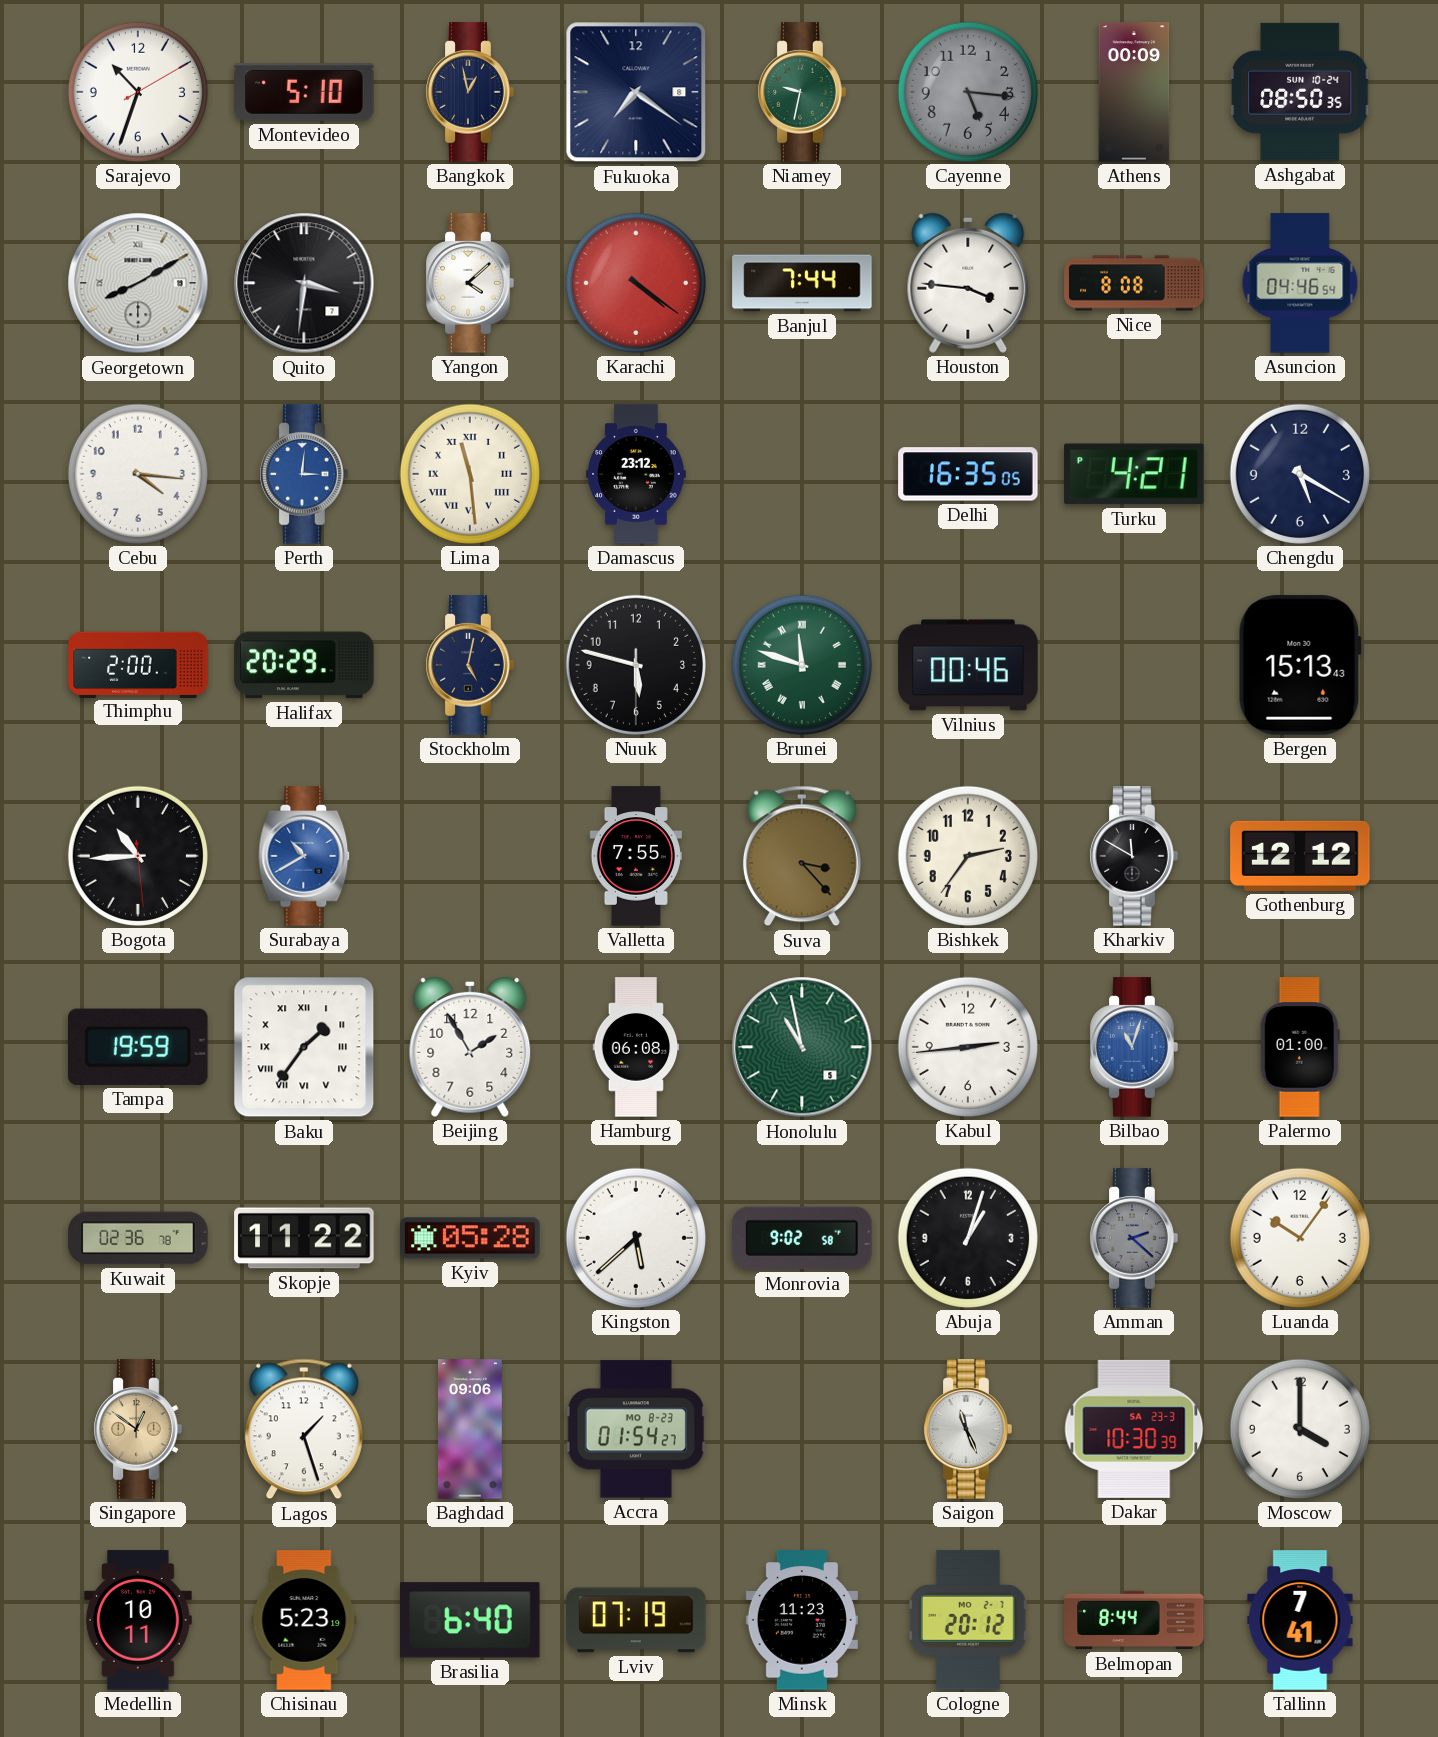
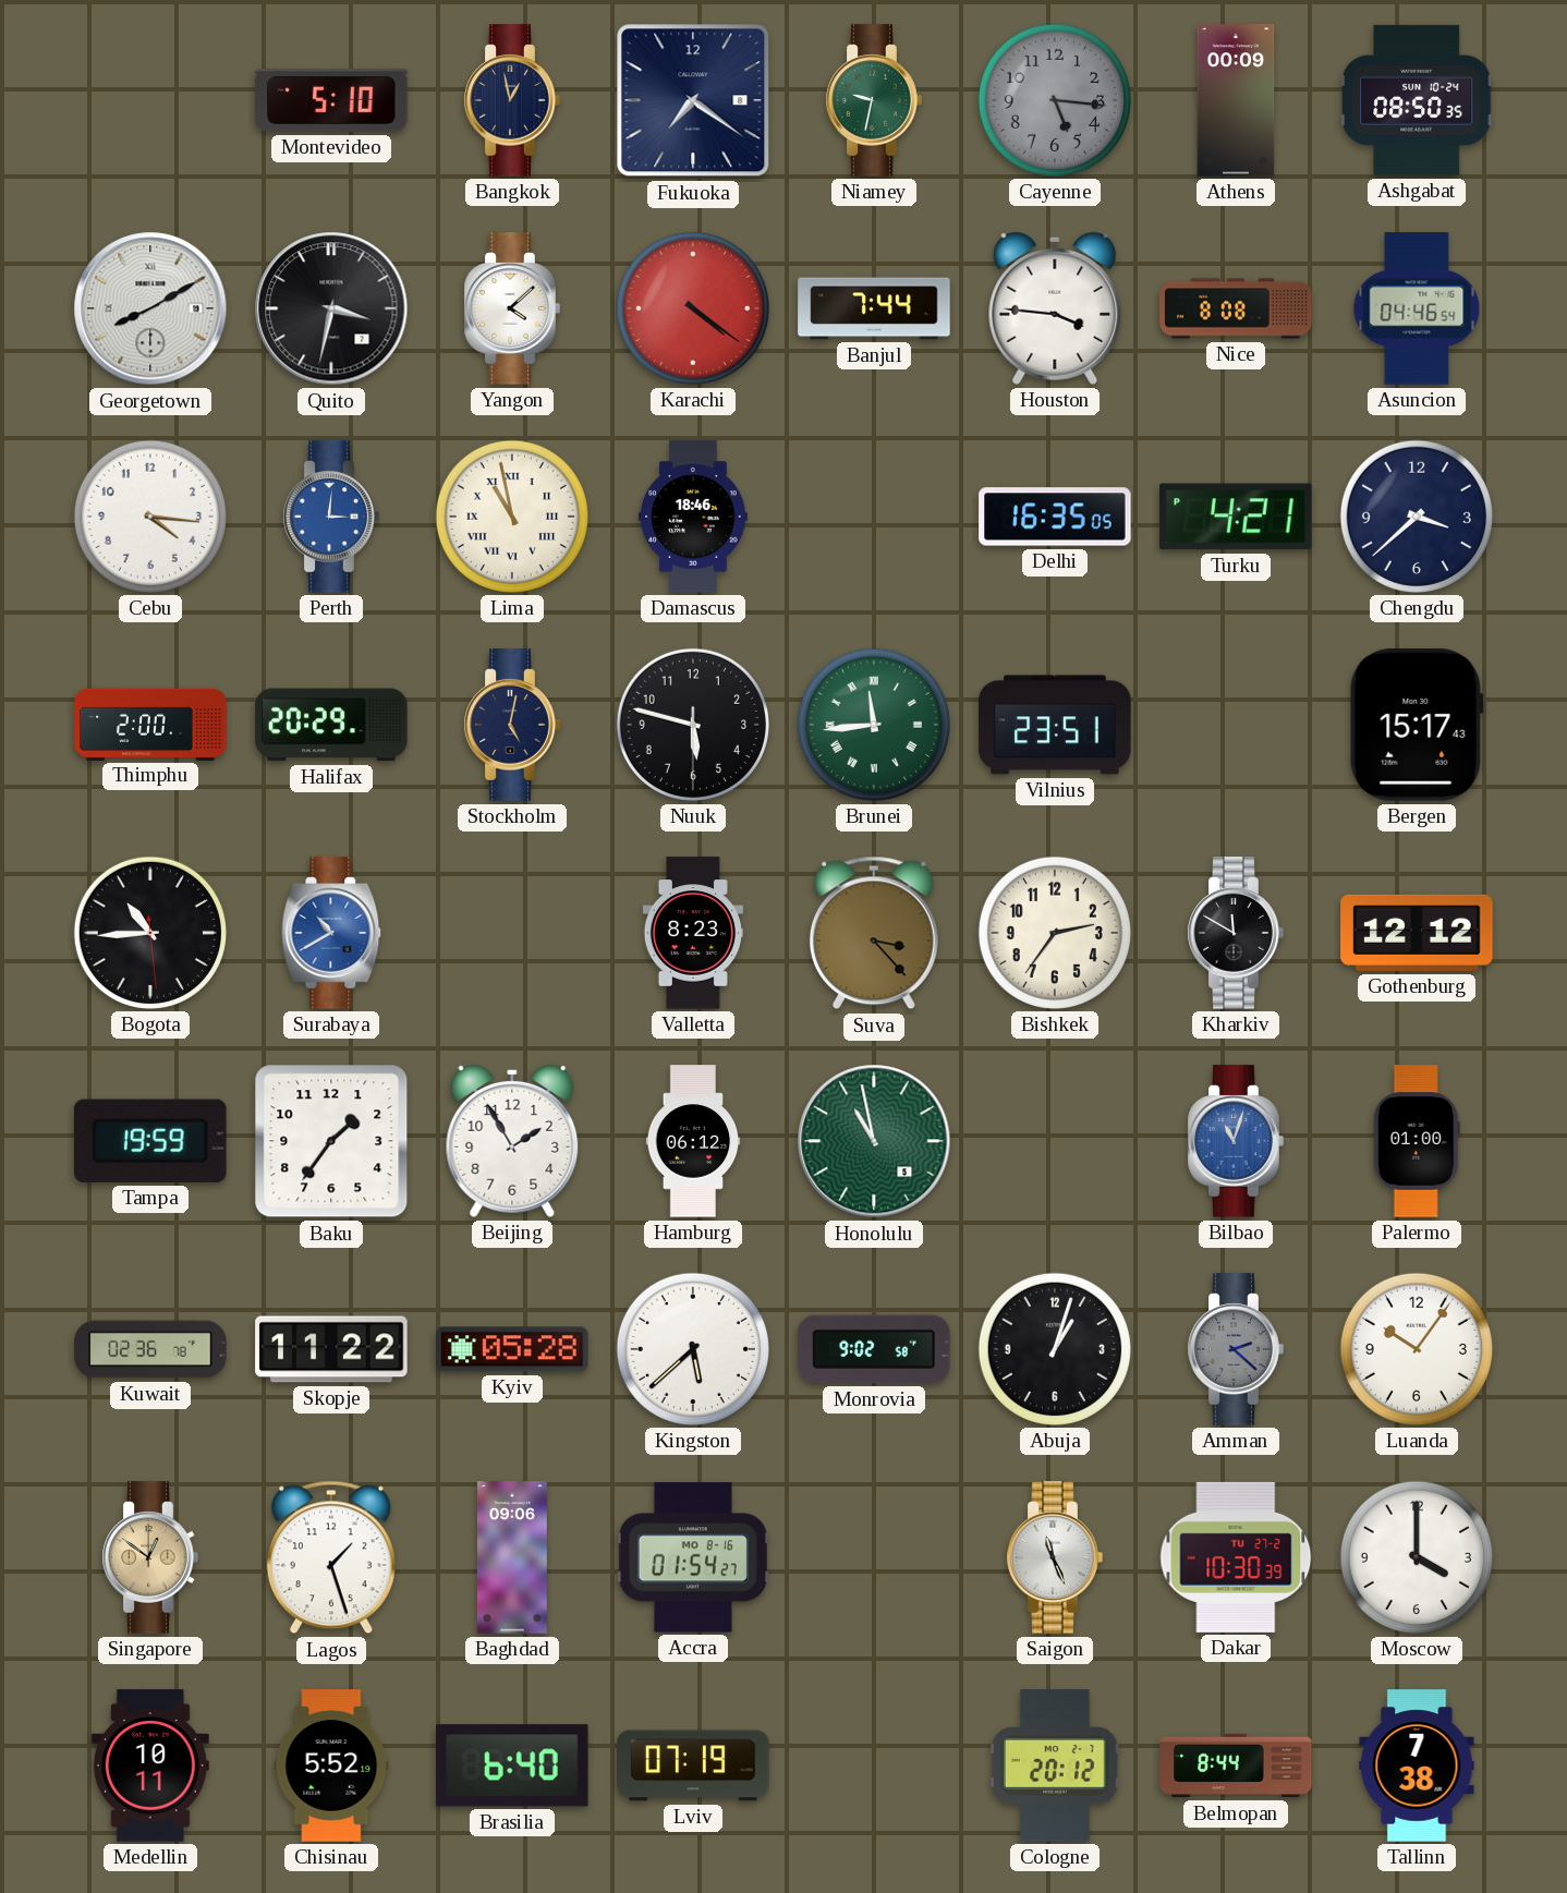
Sarajevo: 10:33 -> none (138, 92)
Quito: 3:31 -> 3:32 (331, 308)
Lima: 11:29 -> 10:58 (512, 517)
Damascus: 23:12 -> 18:46 (693, 517)
Chengdu: 5:20 -> 3:38 (1417, 517)
Brunei: 11:48 -> 11:44 (874, 725)
Vilnius: 00:46 -> 23:51 (1055, 725)
Bergen: 15:13 -> 15:17 (1417, 725)
Valletta: 7:55 -> 8:23 (693, 933)
Baku numerals: Roman -> Arabic (331, 1141)
Hamburg: 06:08 -> 06:12 (693, 1141)
Kabul: 2:44 -> none (968, 1047)
Accra date: MO 8-23 -> MO 8-16 (693, 1557)
Dakar date: SA 23-3 -> TU 27-2 (1236, 1557)
Chisinau: 5:23 -> 5:52 (331, 1765)
Minsk: 11:23 -> none (802, 1620)
Tallinn: 7:41 -> 7:38 (1417, 1765)
